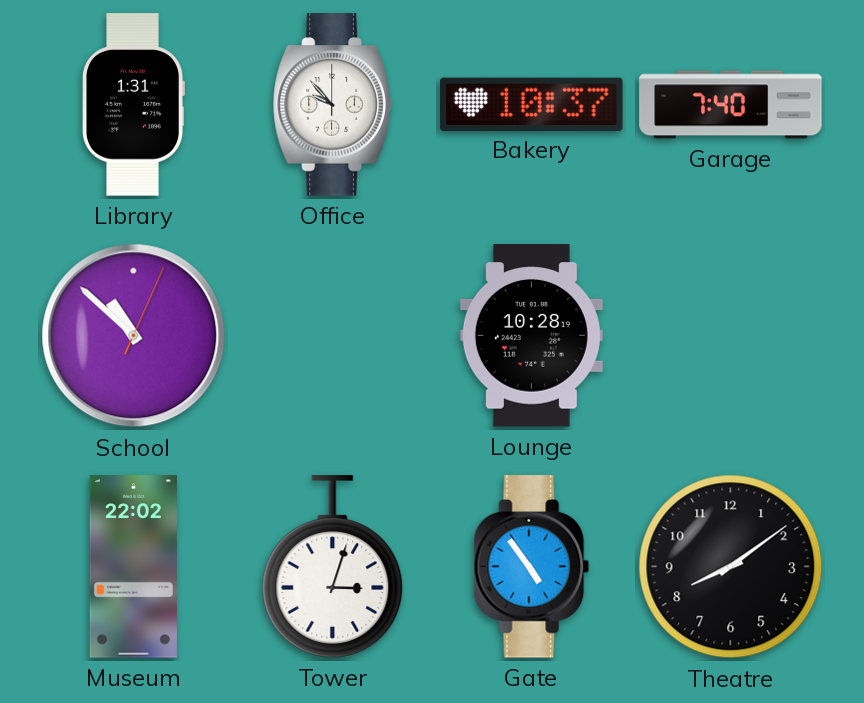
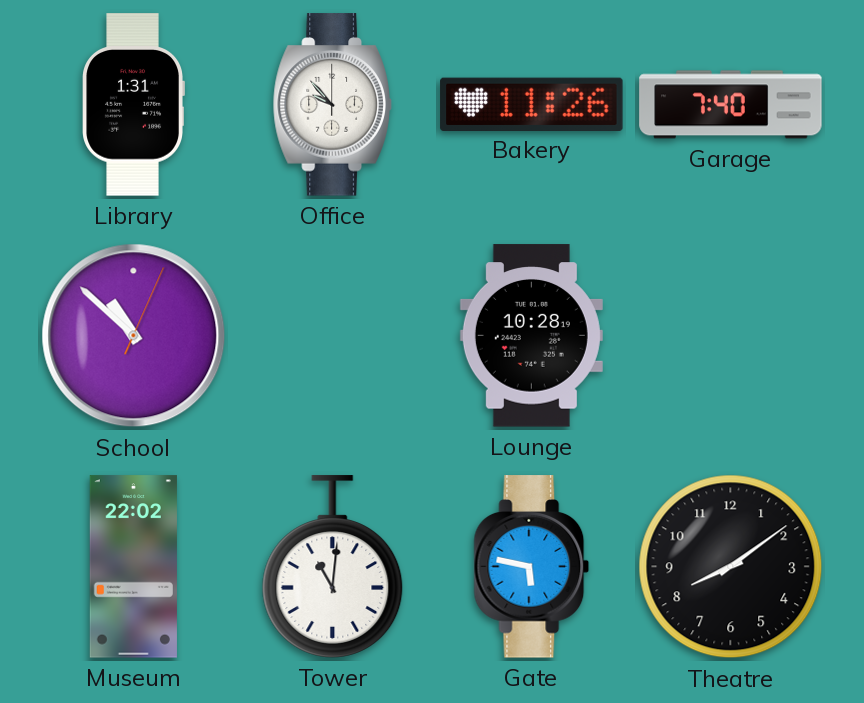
Bakery: 10:37 -> 11:26 (532, 104)
Tower: 3:03 -> 11:01 (333, 567)
Gate: 4:54 -> 5:47 (532, 567)
